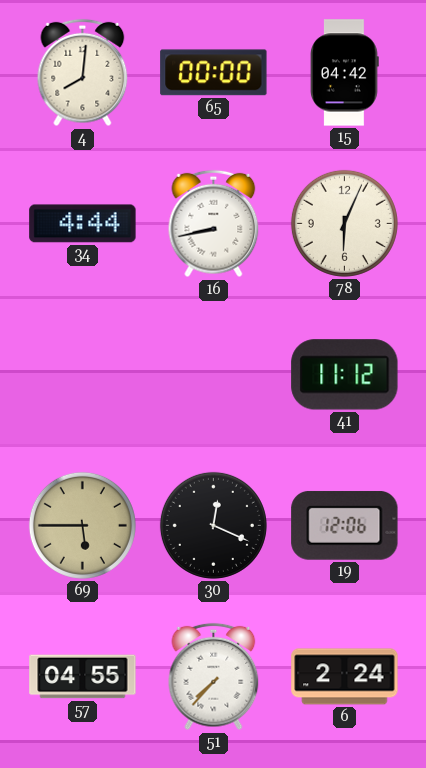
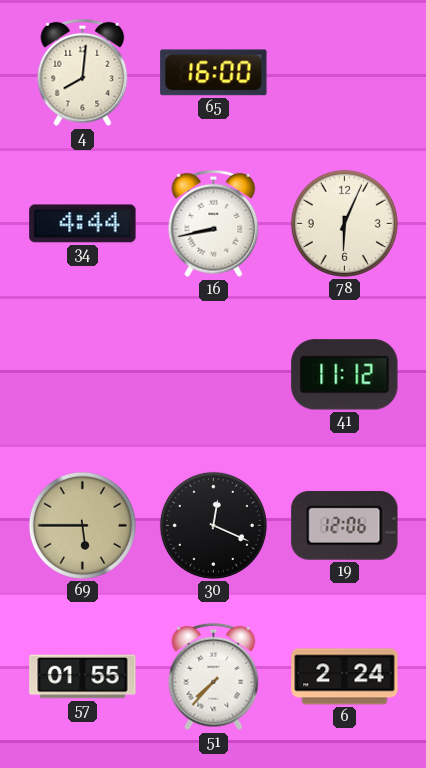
65: 00:00 -> 16:00 (214, 73)
15: 04:42 -> none (345, 73)
57: 04:55 -> 01:55 (83, 677)
